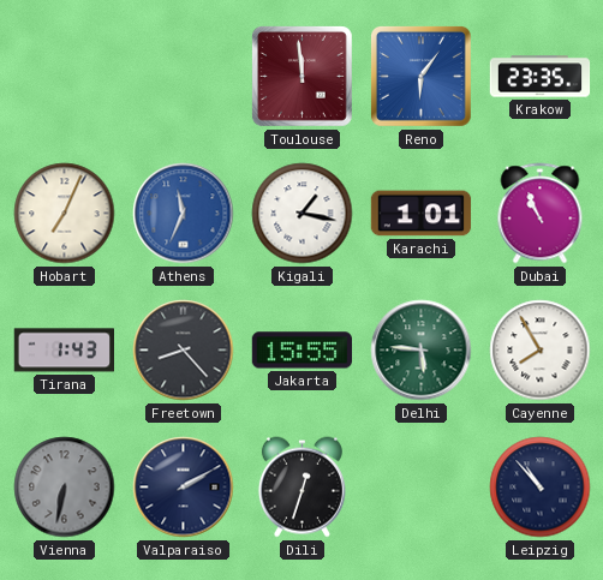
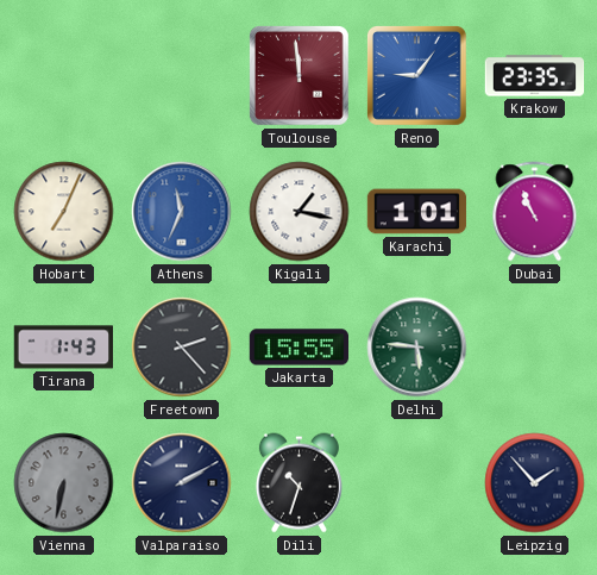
Reno: 6:06 -> 9:06 (417, 76)
Freetown: 8:23 -> 2:23 (182, 348)
Cayenne: 7:55 -> none (541, 351)
Dili: 12:33 -> 10:33 (298, 483)
Leipzig: 10:53 -> 1:53 (535, 483)
